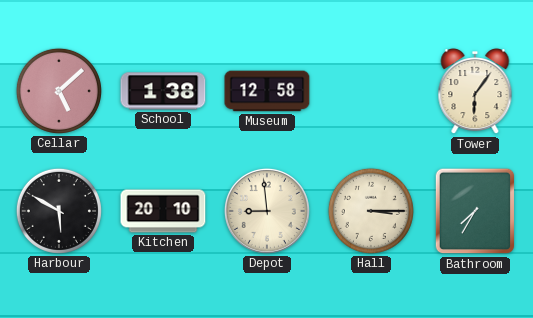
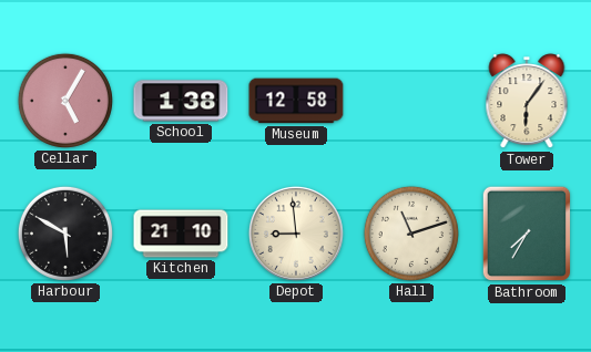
Cellar: 5:08 -> 5:05 (65, 101)
Kitchen: 20:10 -> 21:10 (181, 234)
Hall: 3:15 -> 11:12 (411, 234)
